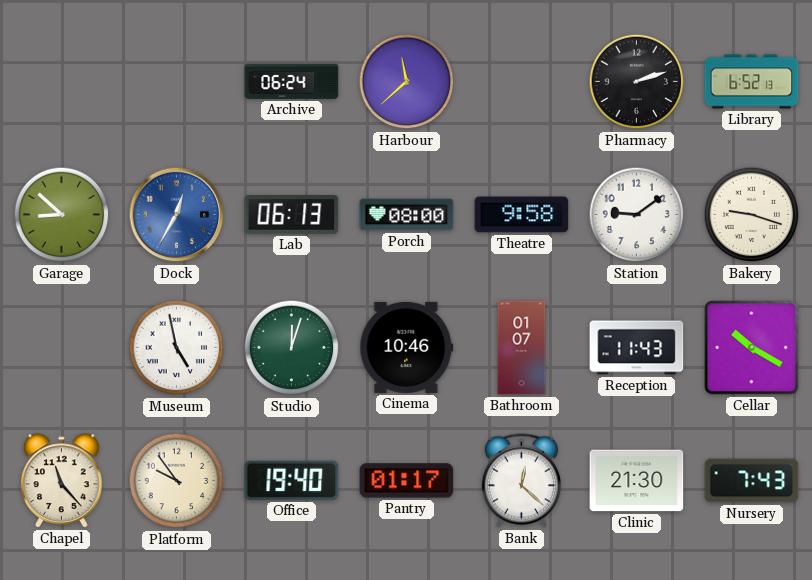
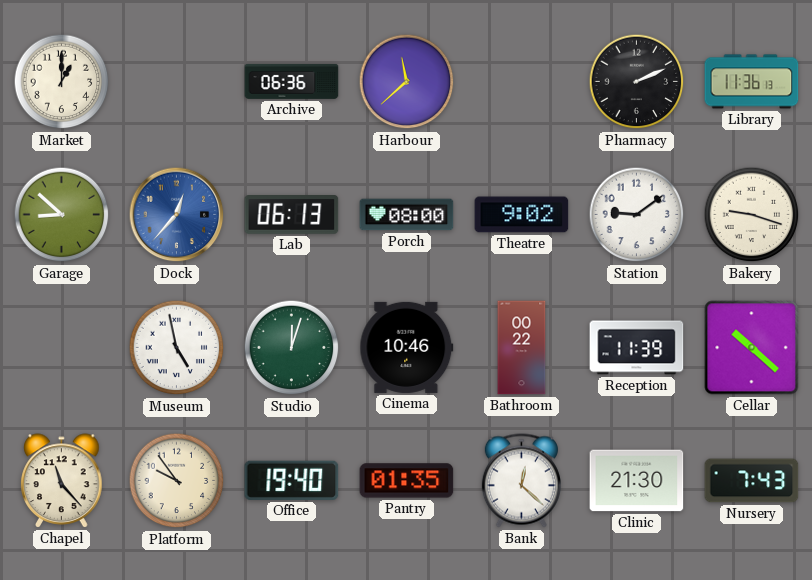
Market: none -> 1:00 (62, 82)
Archive: 06:24 -> 06:36 (292, 81)
Pharmacy: 2:12 -> 2:11 (637, 82)
Library: 6:52 -> 11:36 (752, 82)
Dock: 12:35 -> 12:37 (177, 215)
Theatre: 9:58 -> 9:02 (522, 215)
Bathroom: 01:07 -> 00:22 (522, 348)
Reception: 11:43 -> 11:39 (637, 348)
Cellar: 10:20 -> 10:22 (752, 348)
Pantry: 01:17 -> 01:35 (407, 481)
